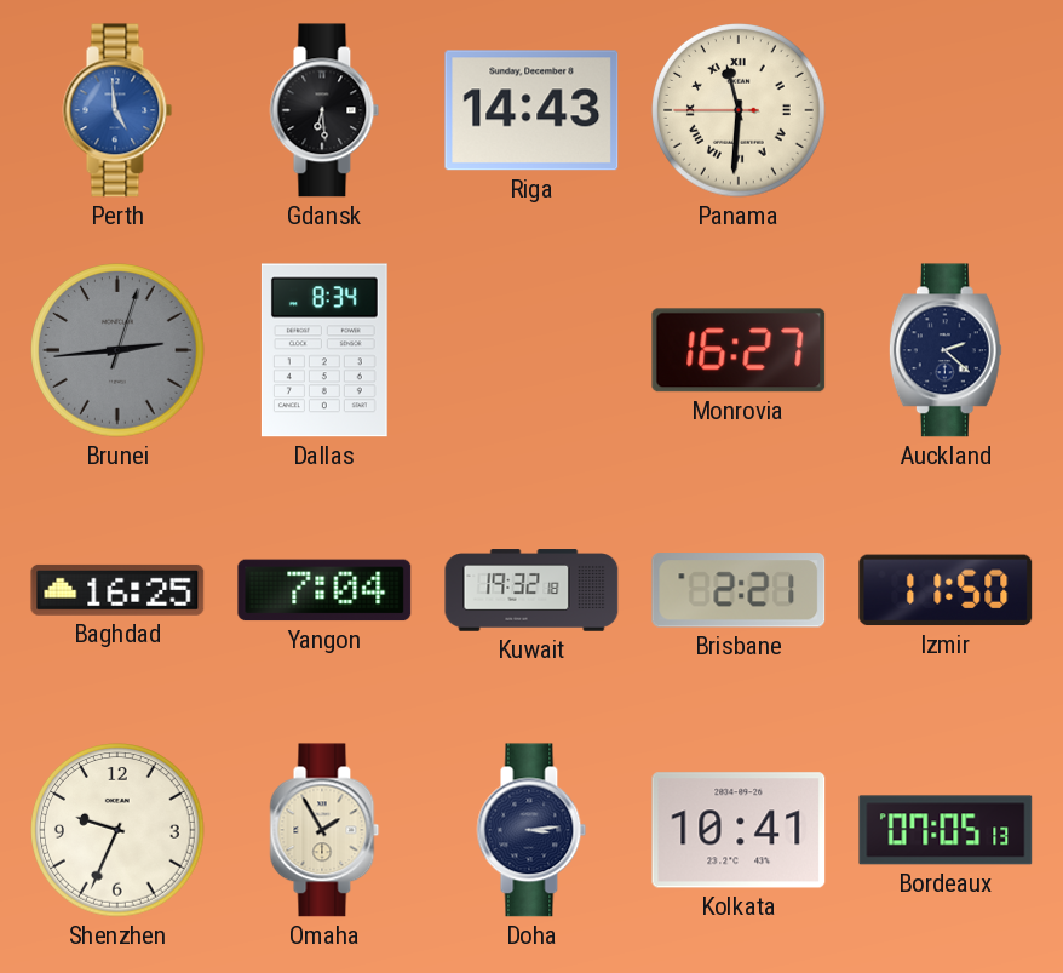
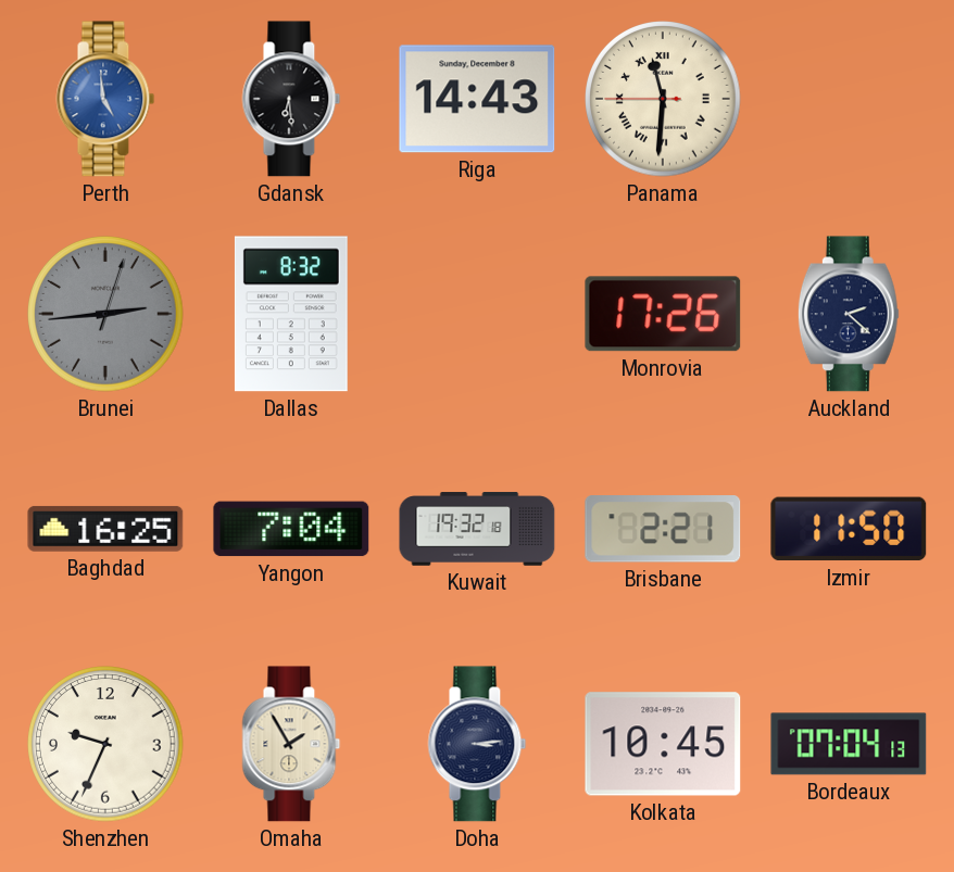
Dallas: 8:34 -> 8:32 (291, 314)
Monrovia: 16:27 -> 17:26 (663, 314)
Kolkata: 10:41 -> 10:45 (663, 744)
Bordeaux: 07:05 -> 07:04 (849, 744)
